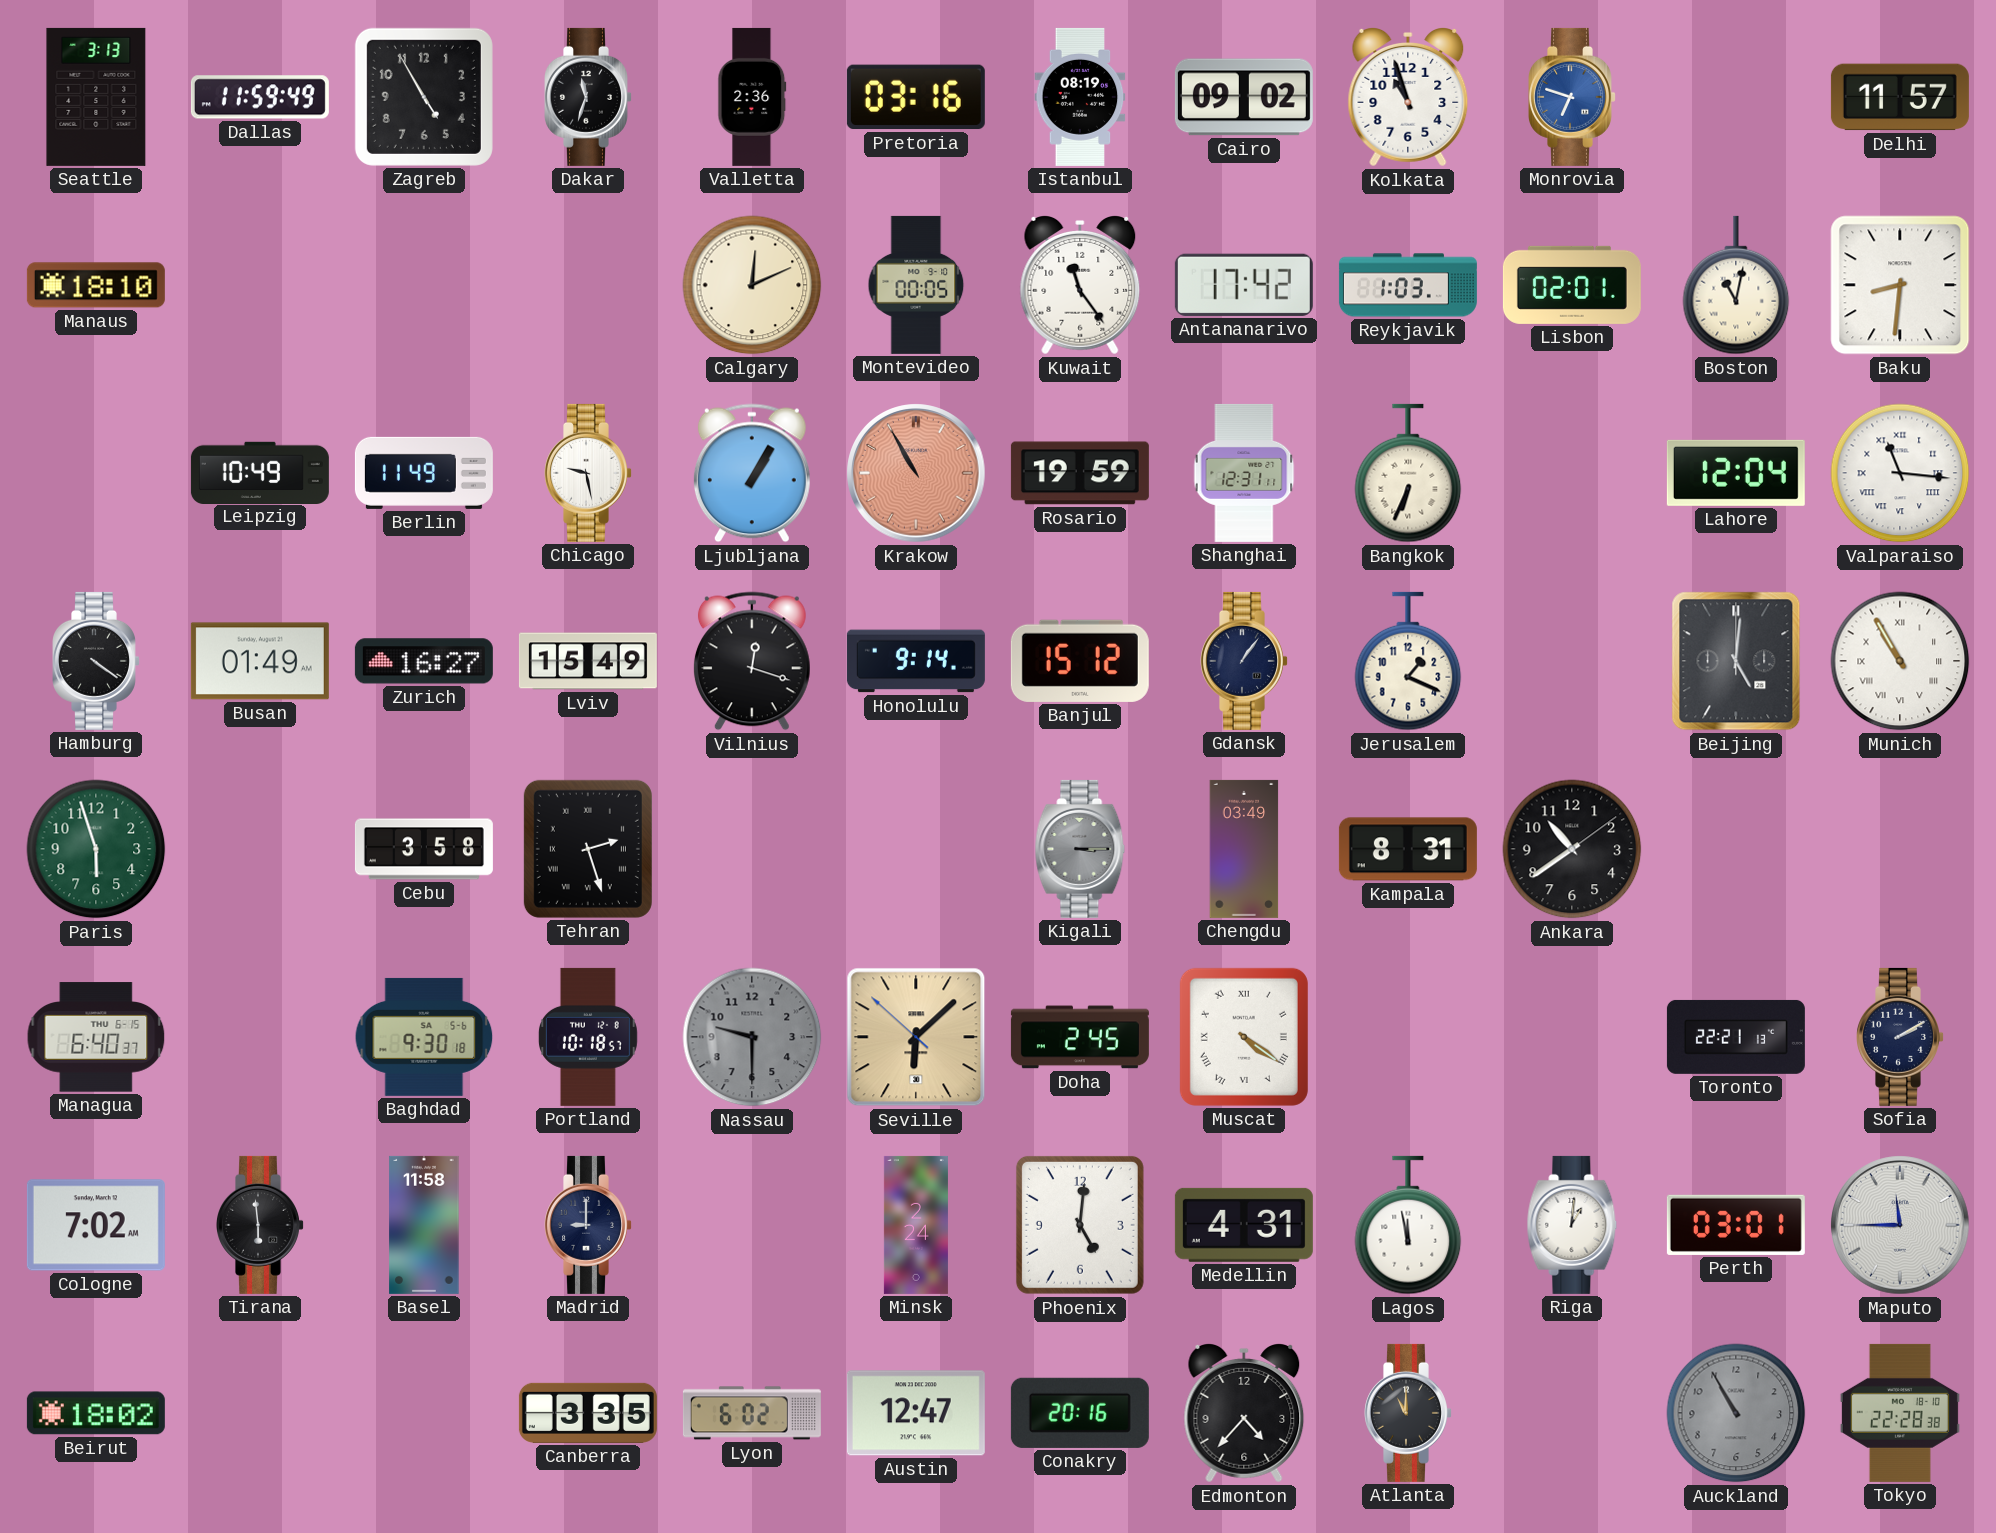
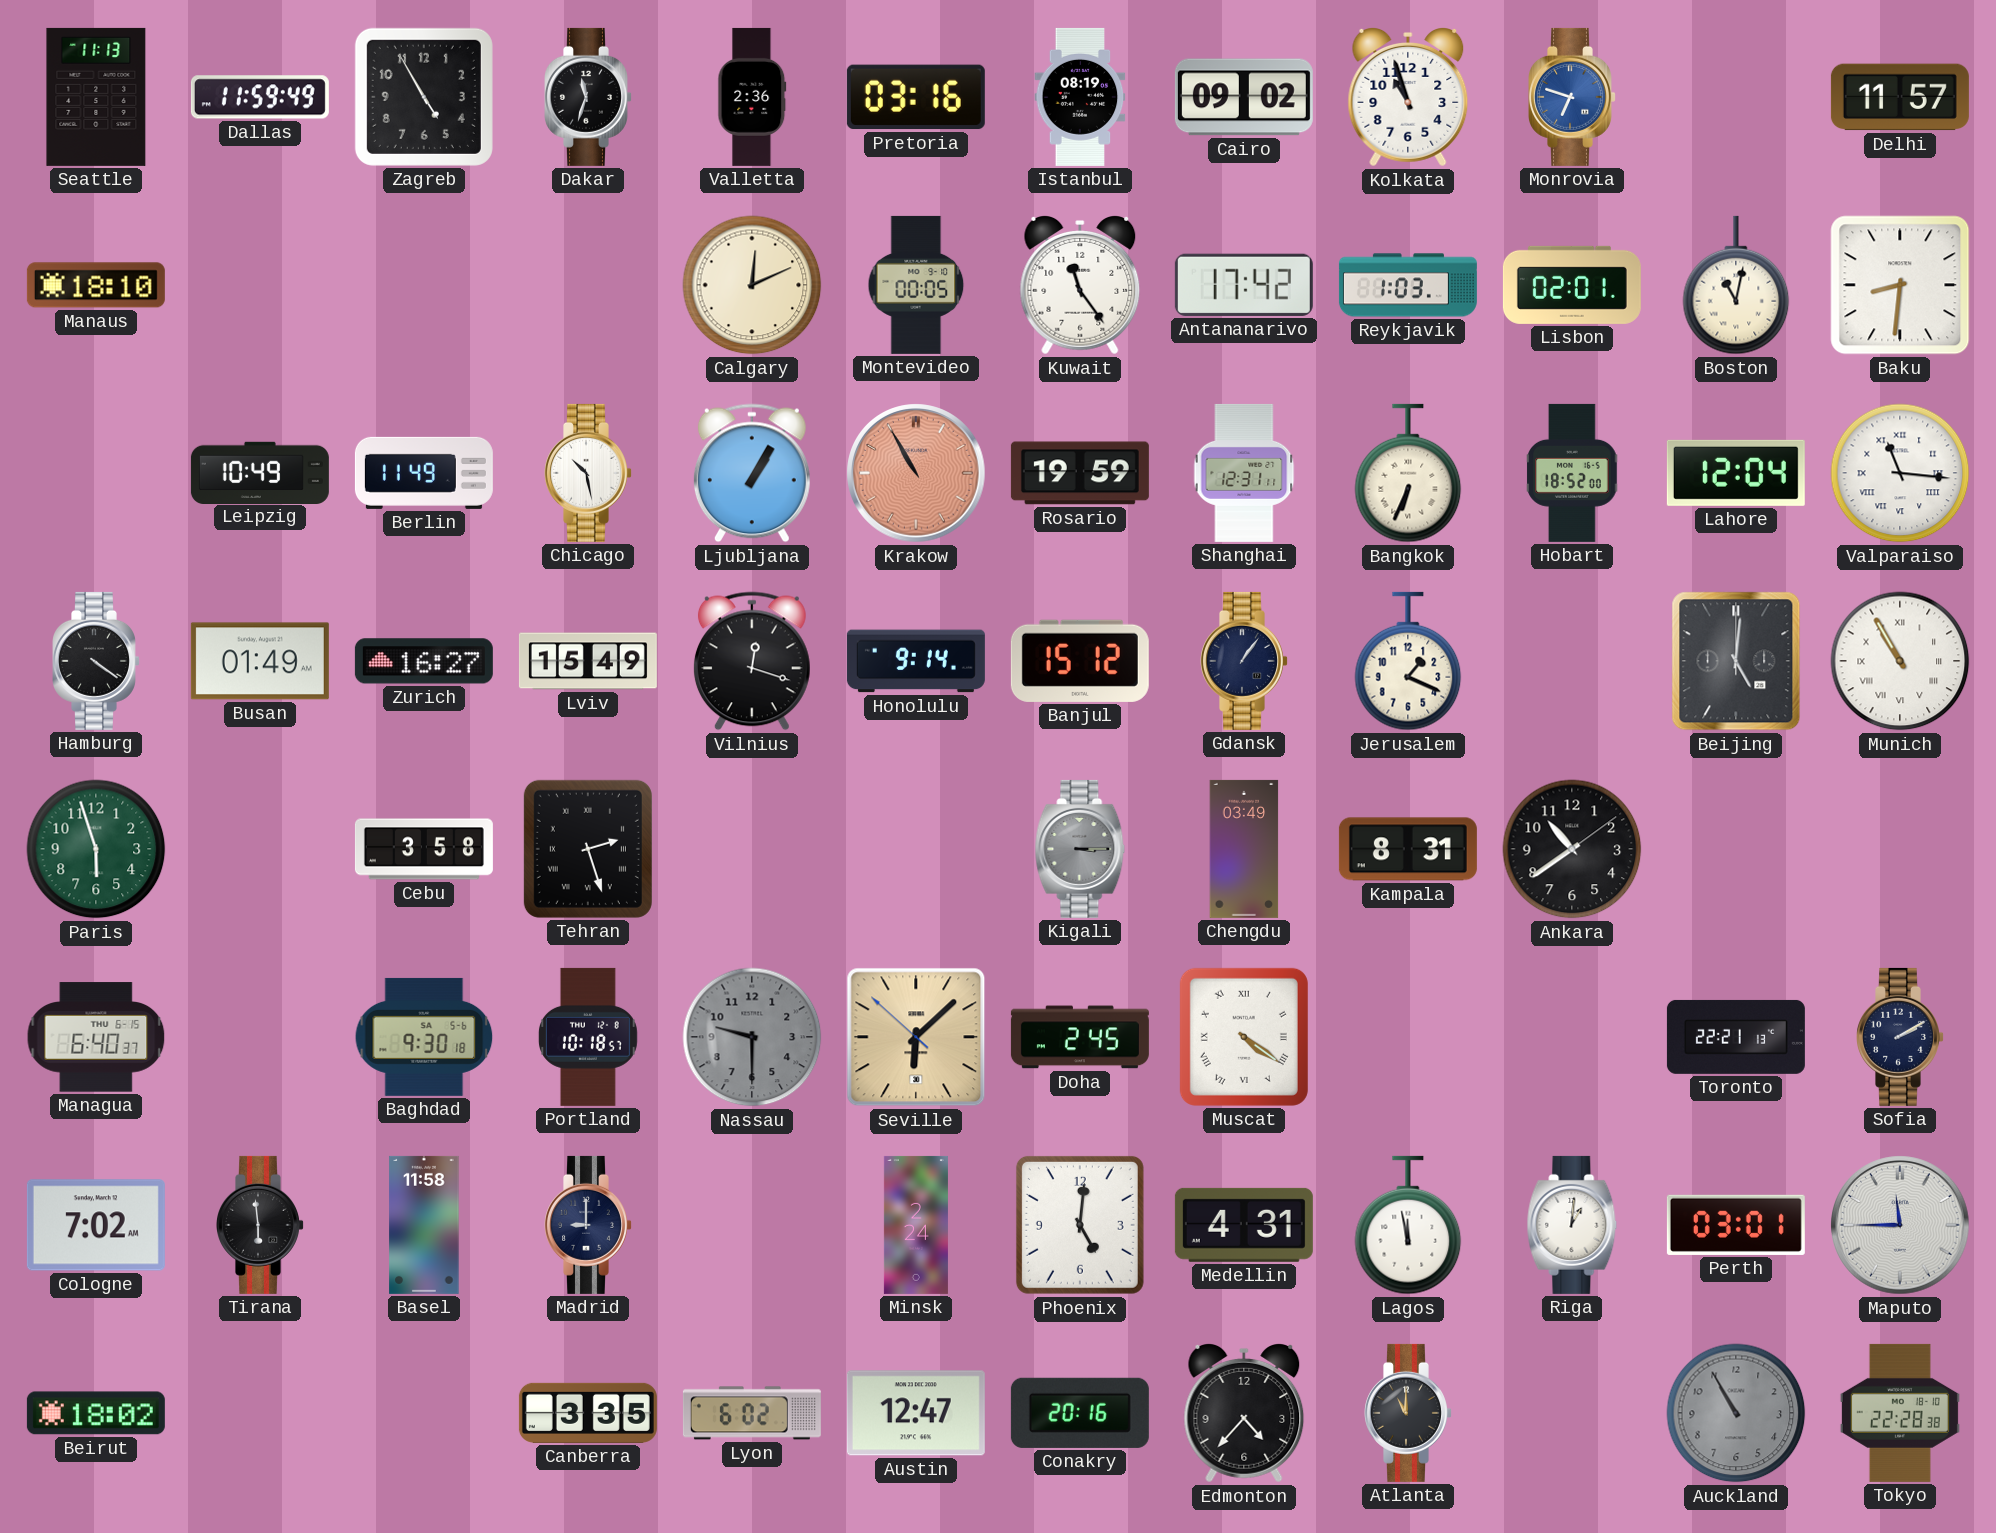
Seattle: 3:13 -> 11:13 (96, 97)
Chicago: 9:28 -> 10:28 (589, 473)
Hobart: none -> 18:52 (1572, 473)
